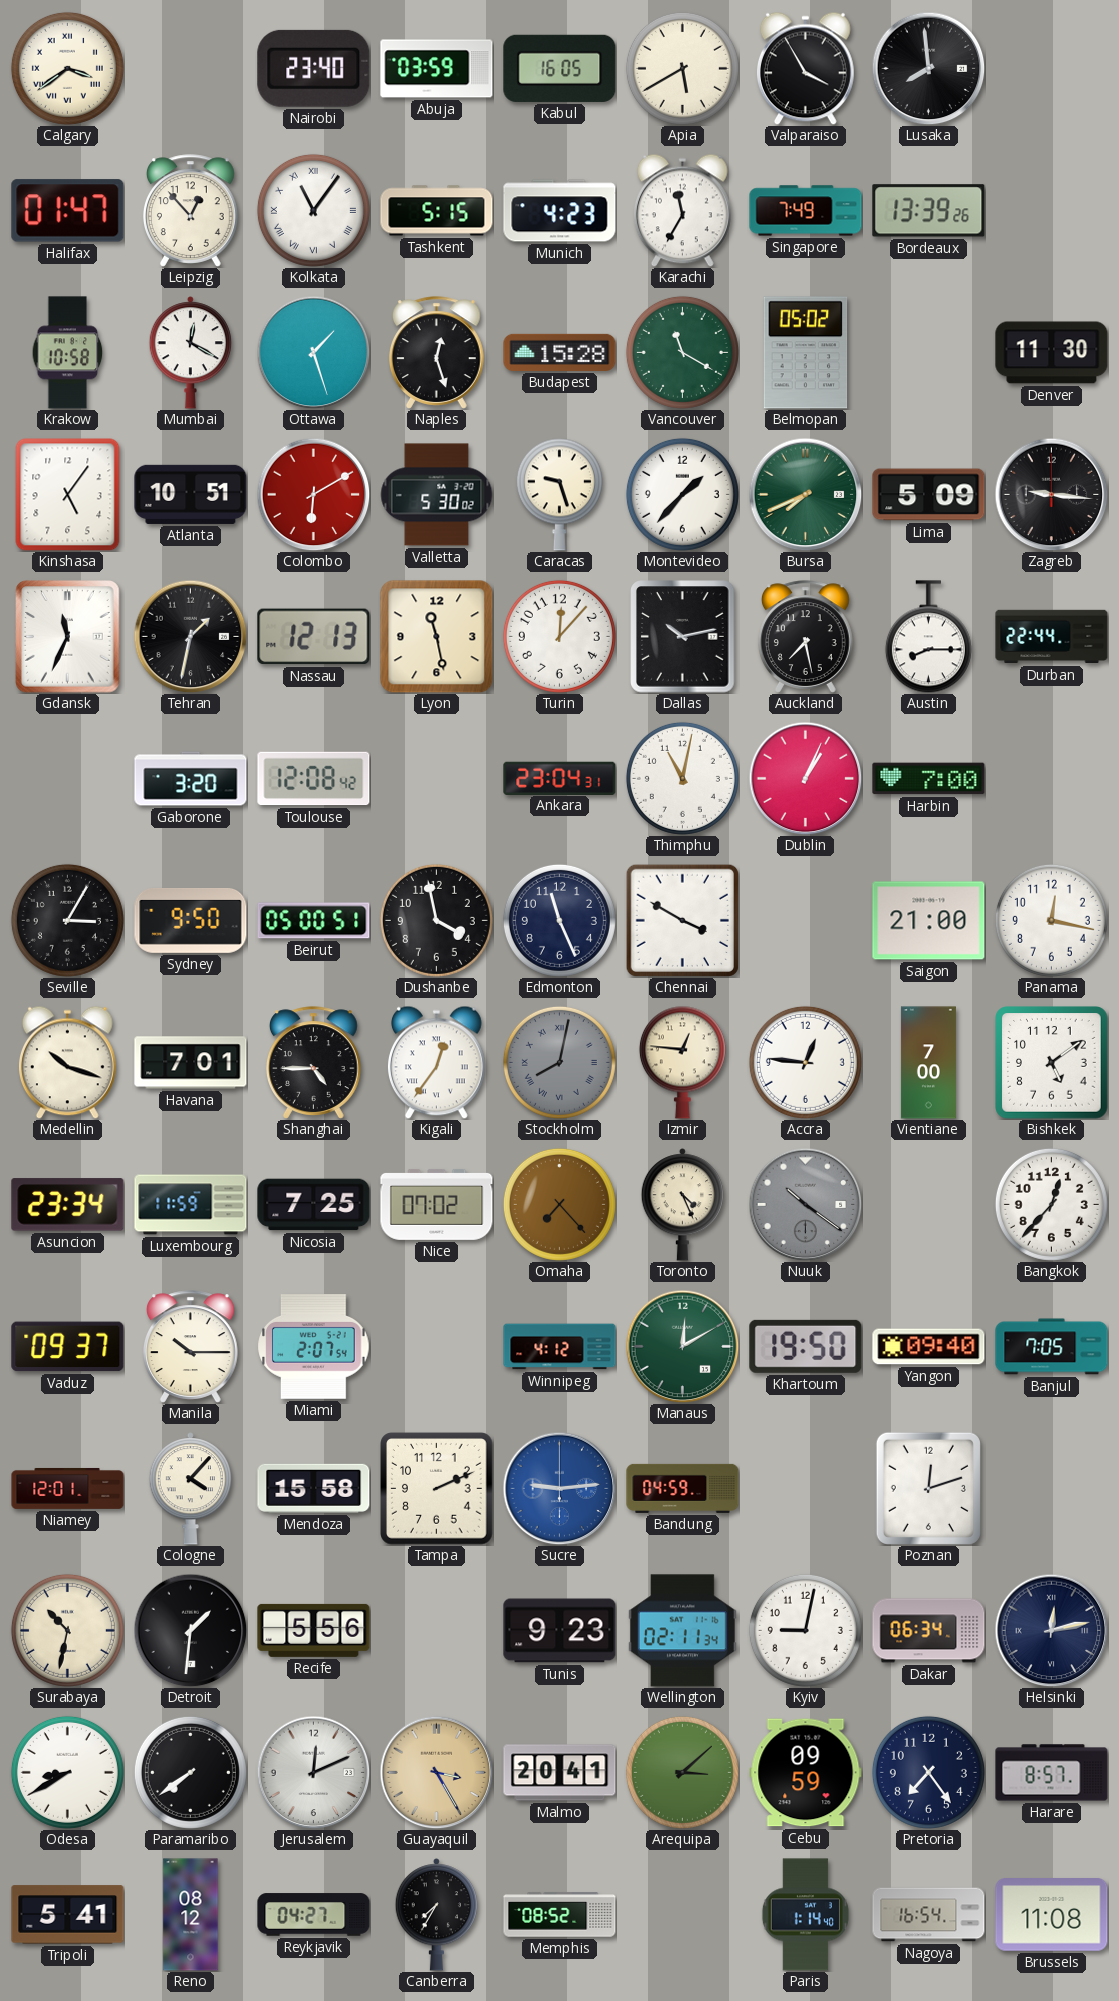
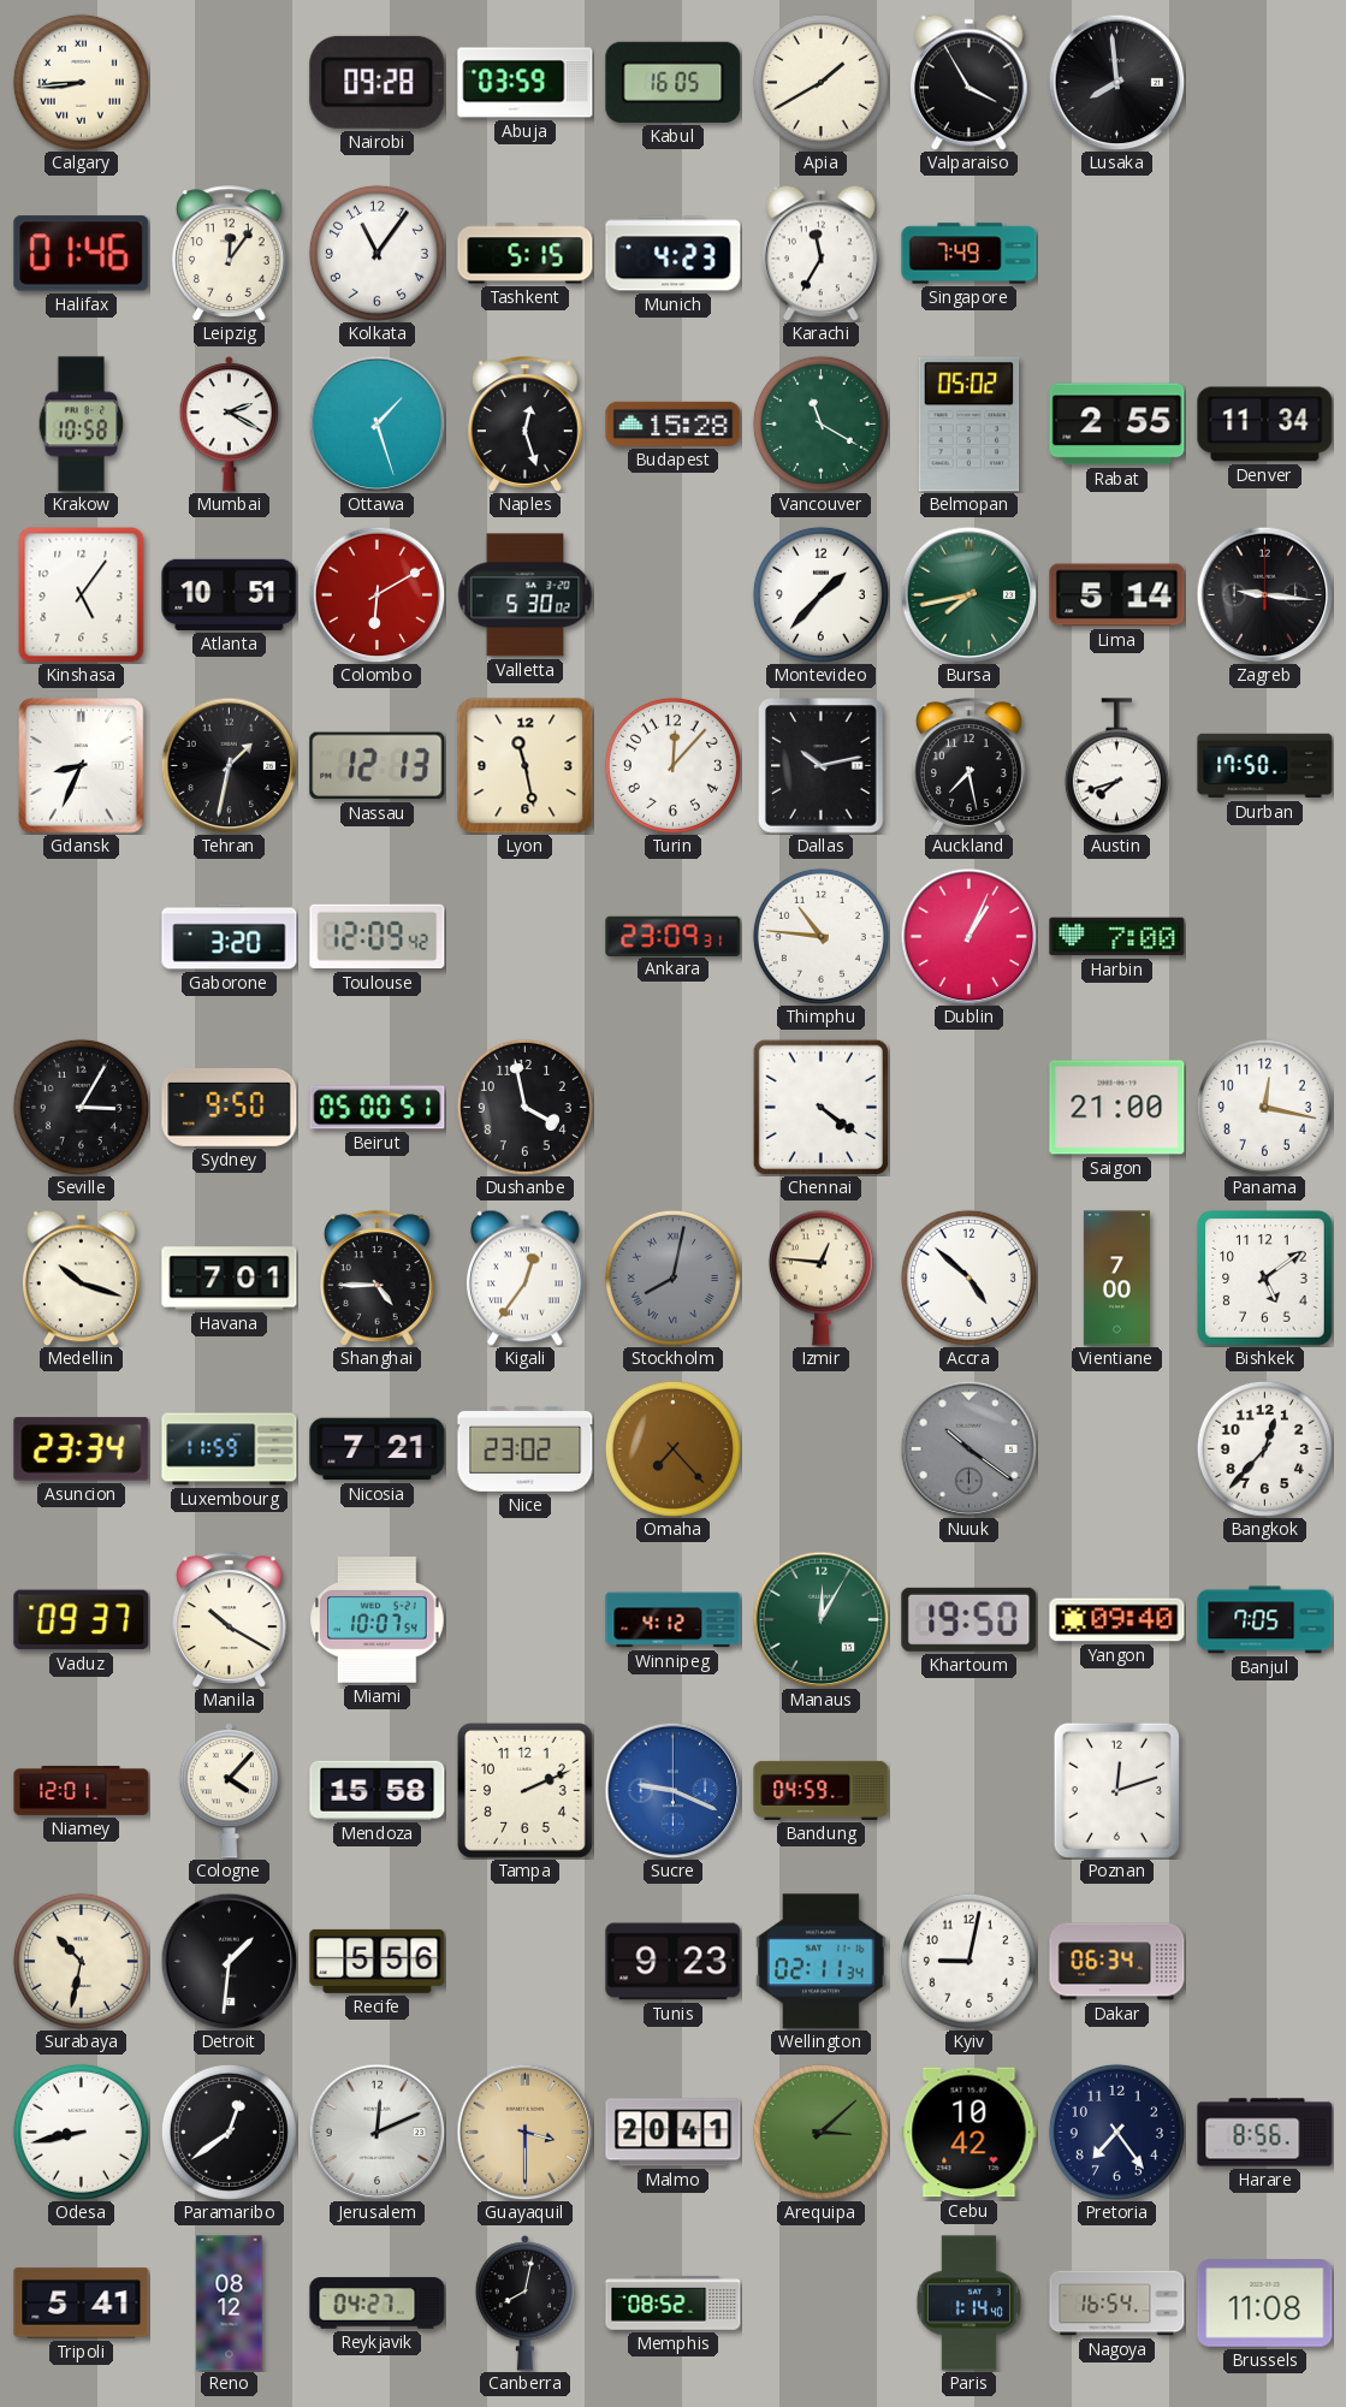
Calgary: 3:39 -> 8:44 (81, 82)
Nairobi: 23:40 -> 09:28 (378, 82)
Apia: 5:40 -> 1:40 (820, 82)
Halifax: 01:47 -> 01:46 (82, 254)
Leipzig: 12:53 -> 12:06 (229, 254)
Kolkata numerals: Roman -> Arabic (376, 253)
Bordeaux: 13:39 -> none (929, 211)
Mumbai: 12:20 -> 2:20 (230, 425)
Rabat: none -> 2:55 (1117, 425)
Denver: 11:30 -> 11:34 (1265, 425)
Caracas: 9:27 -> none (559, 494)
Bursa: 7:41 -> 7:43 (968, 594)
Lima: 5:09 -> 5:14 (1117, 595)
Gdansk: 11:34 -> 8:34 (82, 766)
Austin: 8:15 -> 7:42 (1116, 766)
Durban: 22:44 -> 17:50 (1265, 766)
Toulouse: 12:08 -> 12:09 (378, 937)
Ankara: 23:04 -> 23:09 (674, 936)
Thimphu: 11:02 -> 10:46 (820, 936)
Edmonton: 11:26 -> none (559, 920)
Chennai: 3:50 -> 4:21 (820, 1107)
Accra: 12:46 -> 4:52 (968, 1277)
Nicosia: 7:25 -> 7:21 (378, 1449)
Nice: 07:02 -> 23:02 (526, 1448)
Toronto: 4:26 -> none (683, 1205)
Manila: 10:15 -> 10:20 (229, 1620)
Miami: 2:07 -> 10:07 (378, 1620)
Manaus: 12:10 -> 12:05 (820, 1619)
Sucre: 9:14 -> 9:19 (672, 1790)
Helsinki: 12:13 -> none (1051, 1630)
Odesa: 8:40 -> 8:43 (81, 2132)
Paramaribo: 7:39 -> 12:39 (229, 2132)
Guayaquil: 3:25 -> 3:30 (524, 2132)
Cebu: 09:59 -> 10:42 (970, 2133)
Harare: 8:57 -> 8:56 (1265, 2133)
Canberra: 7:35 -> 8:02 (526, 2304)
